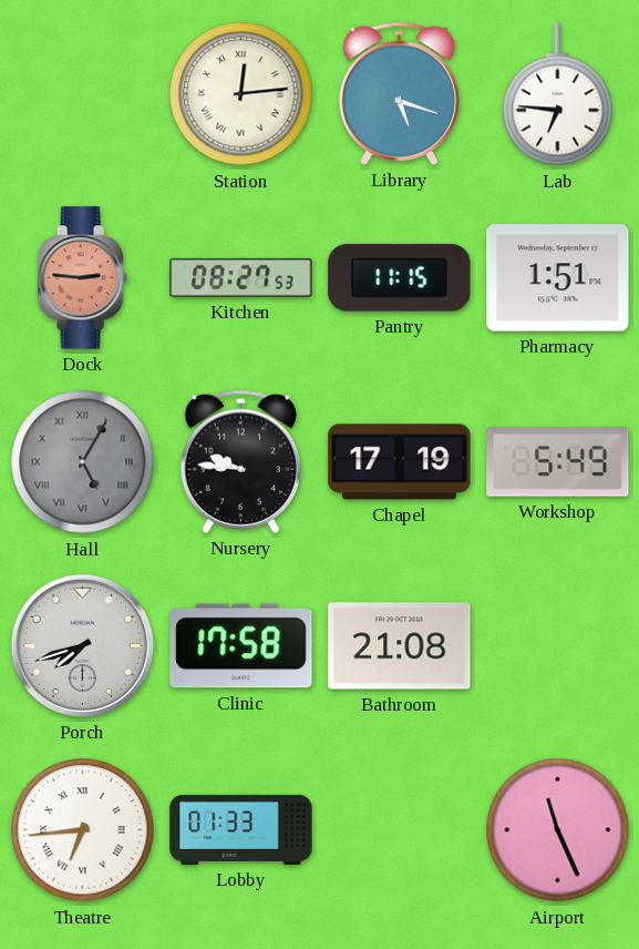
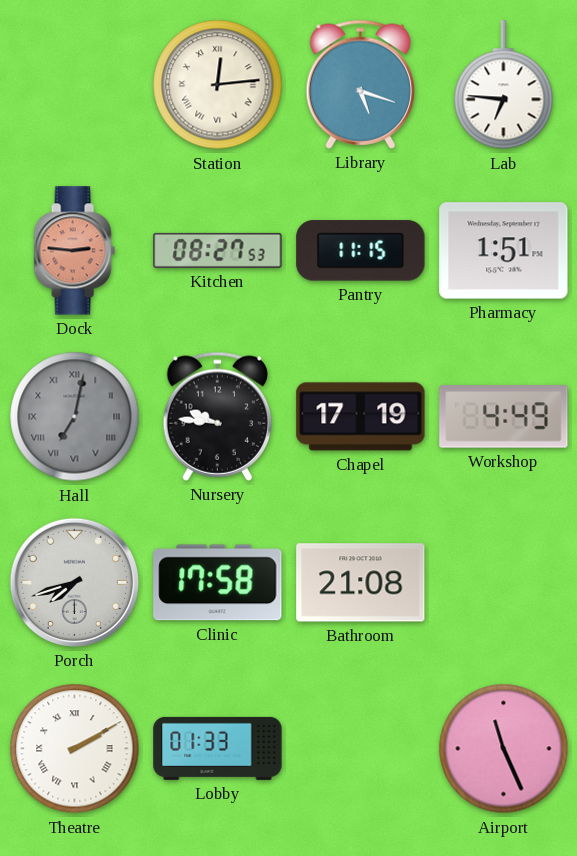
Hall: 5:05 -> 7:02 (75, 417)
Workshop: 5:49 -> 4:49 (504, 417)
Theatre: 6:44 -> 2:10 (75, 749)
